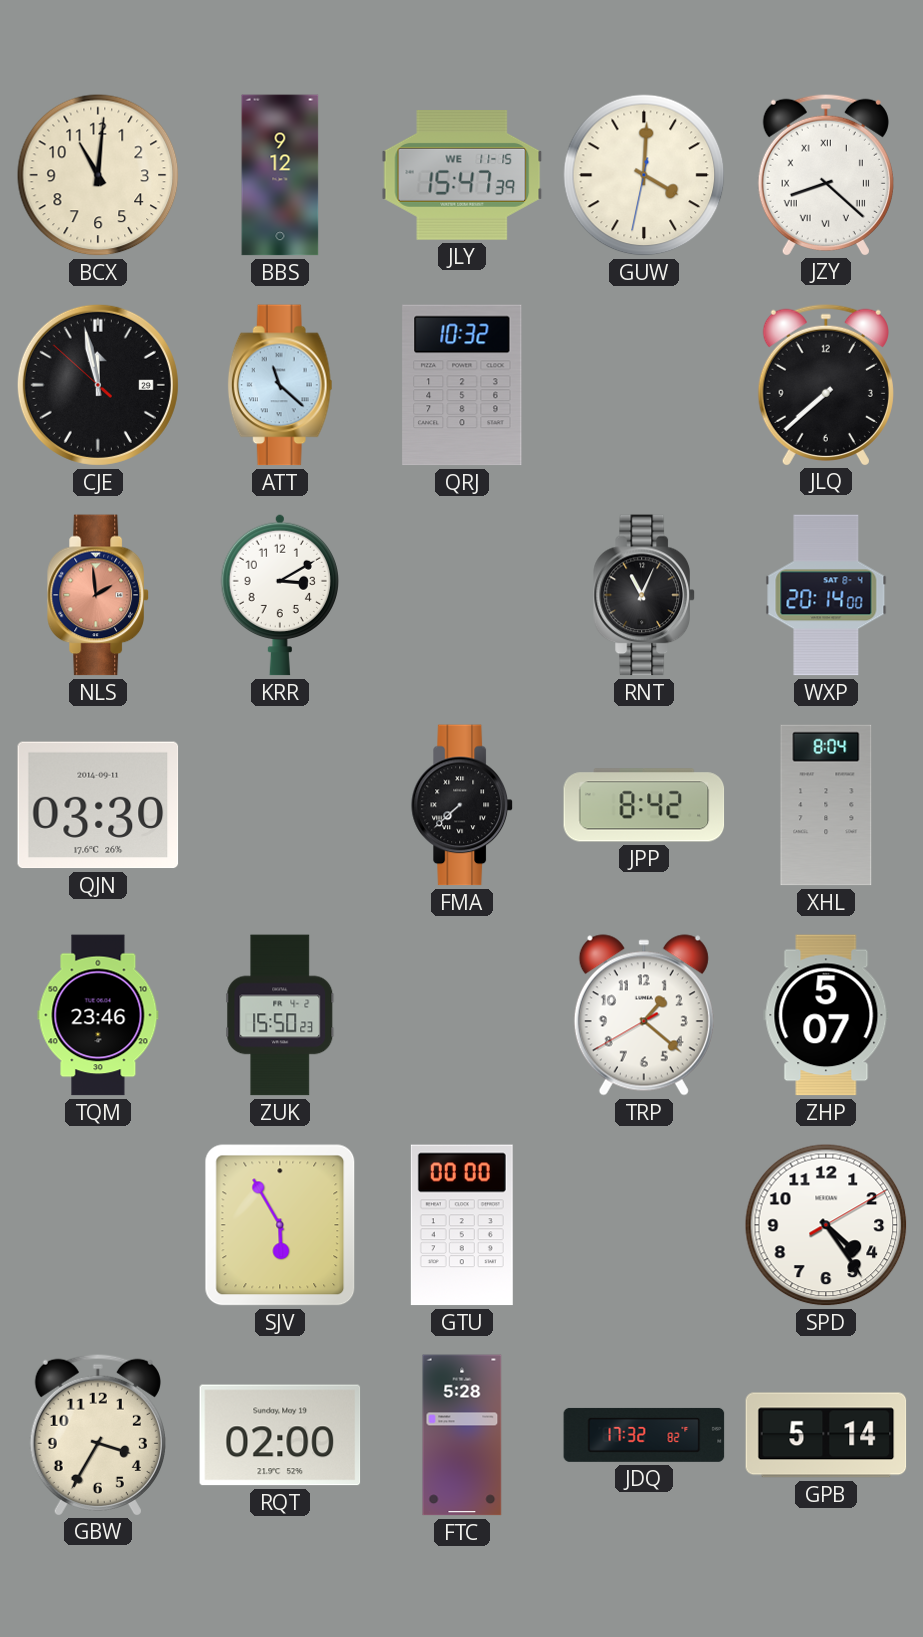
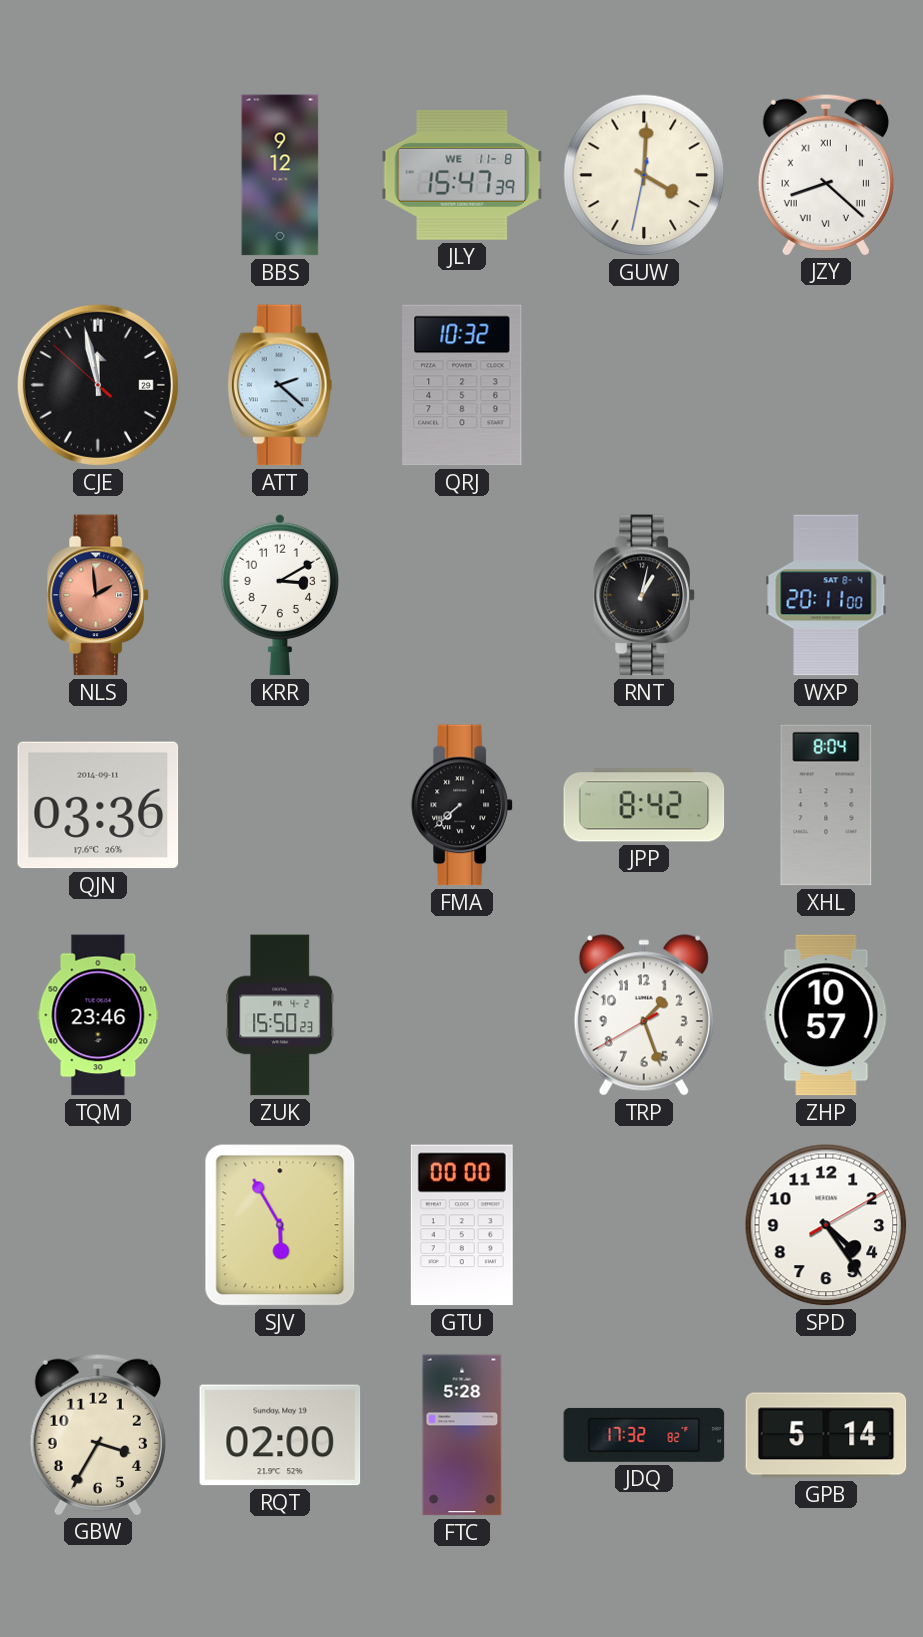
BCX: 11:01 -> none (98, 175)
JLY date: WE 11-15 -> WE 11-8 (462, 175)
ATT: 11:22 -> 2:22 (280, 385)
JLQ: 7:38 -> none (826, 384)
RNT: 11:04 -> 1:02 (644, 595)
WXP: 20:14 -> 20:11 (826, 595)
QJN: 03:30 -> 03:36 (98, 805)
TRP: 1:21 -> 1:26 (644, 1015)
ZHP: 5:07 -> 10:57 (826, 1015)
